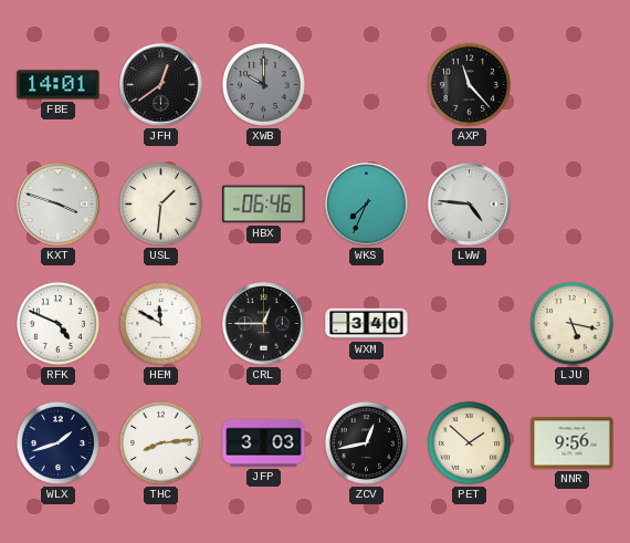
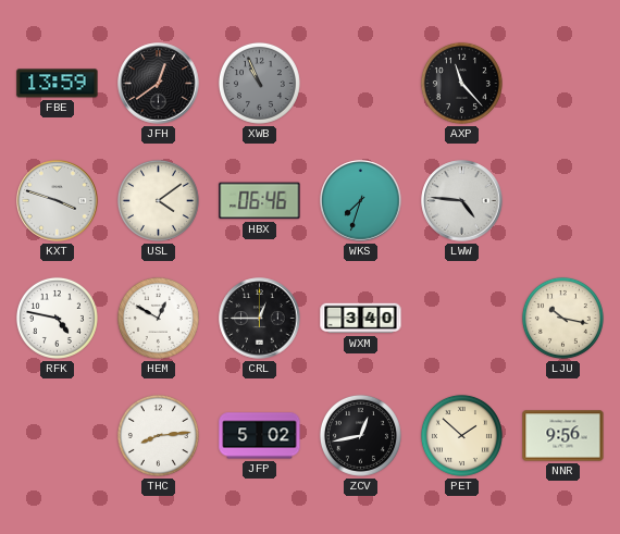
FBE: 14:01 -> 13:59 (58, 84)
XWB: 10:00 -> 10:56 (259, 83)
USL: 1:31 -> 4:09 (158, 200)
WKS: 7:34 -> 7:33 (361, 201)
RFK: 4:49 -> 4:47 (57, 318)
HEM: 11:50 -> 12:50 (158, 318)
LJU: 5:17 -> 10:17 (562, 318)
WLX: 1:42 -> none (57, 442)
JFP: 3:03 -> 5:02 (260, 436)
